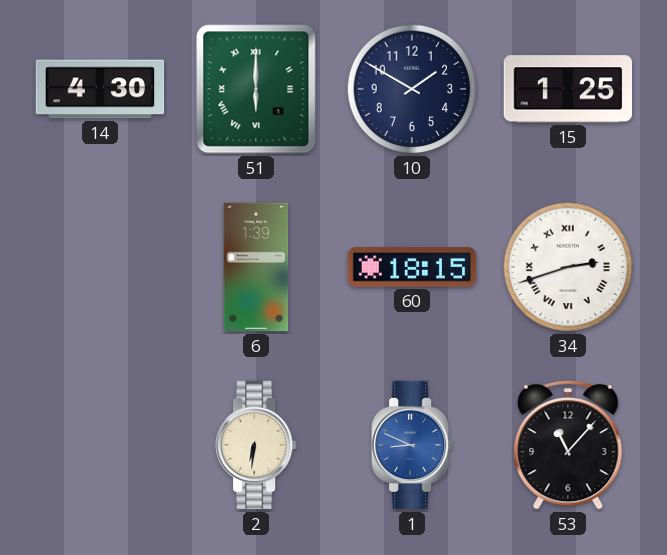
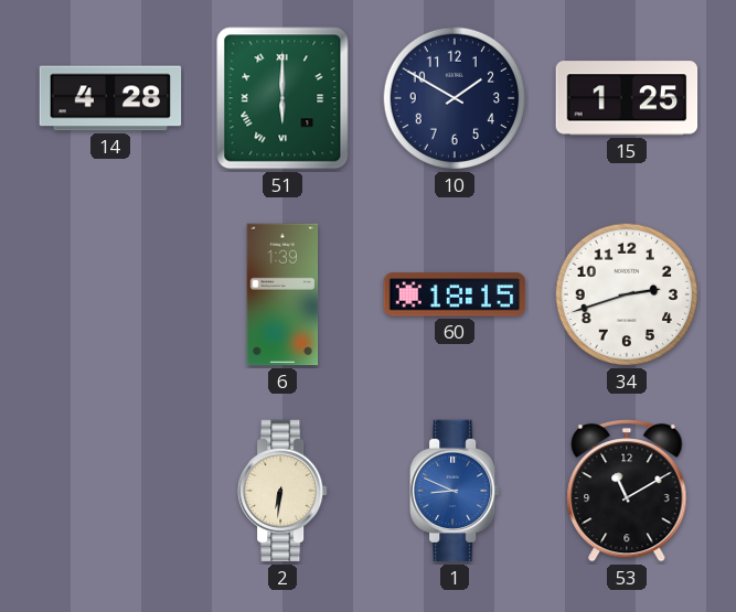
14: 4:30 -> 4:28 (110, 98)
34 numerals: Roman -> Arabic (627, 294)
53: 11:07 -> 11:10 (627, 491)
